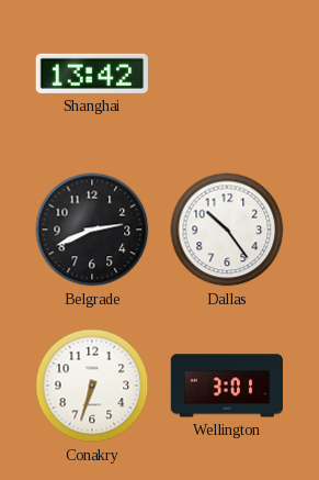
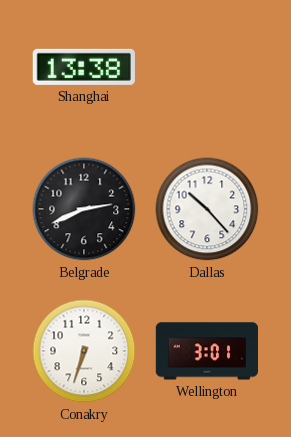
Shanghai: 13:42 -> 13:38 (84, 67)
Dallas: 10:24 -> 10:23 (207, 209)
